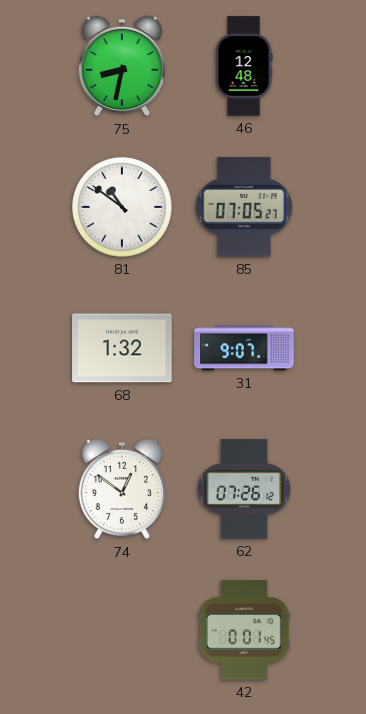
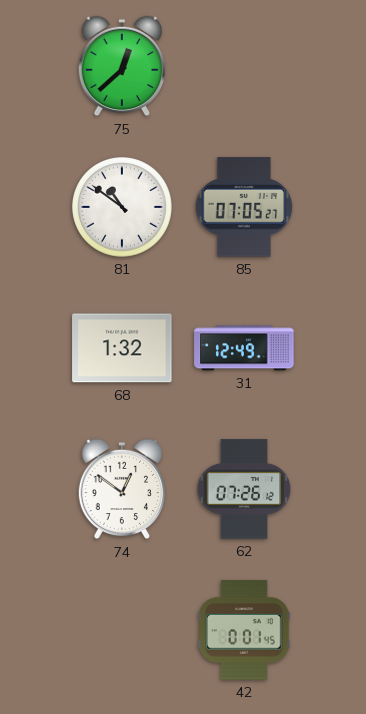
75: 8:32 -> 12:38 (121, 66)
46: 12:48 -> none (244, 66)
31: 9:07 -> 12:49 (244, 348)
